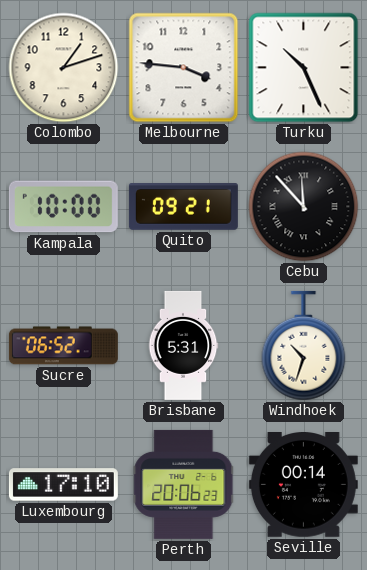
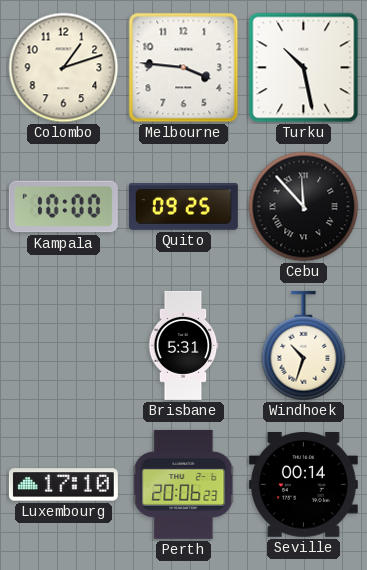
Turku: 10:26 -> 10:28 (304, 68)
Quito: 09:21 -> 09:25 (183, 207)
Sucre: 06:52 -> none (63, 346)
